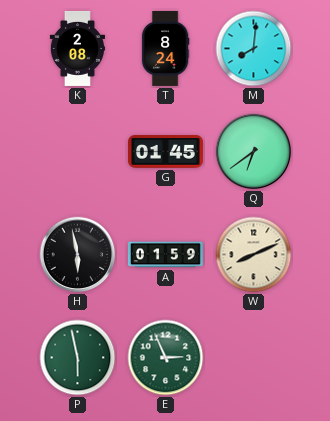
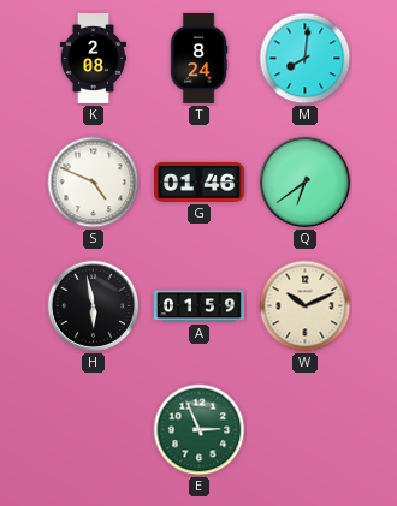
S: none -> 4:49 (94, 183)
G: 01:45 -> 01:46 (198, 183)
W: 8:11 -> 10:11 (306, 306)
P: 5:58 -> none (78, 358)
